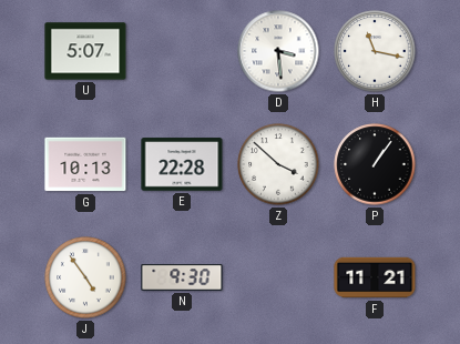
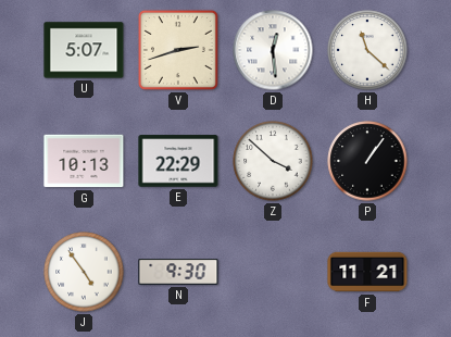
V: none -> 2:42 (178, 50)
D: 3:29 -> 12:29 (273, 50)
H: 11:17 -> 11:22 (367, 50)
E: 22:28 -> 22:29 (178, 161)
